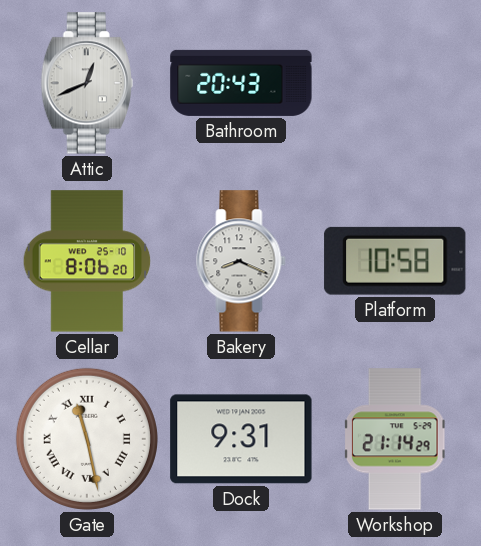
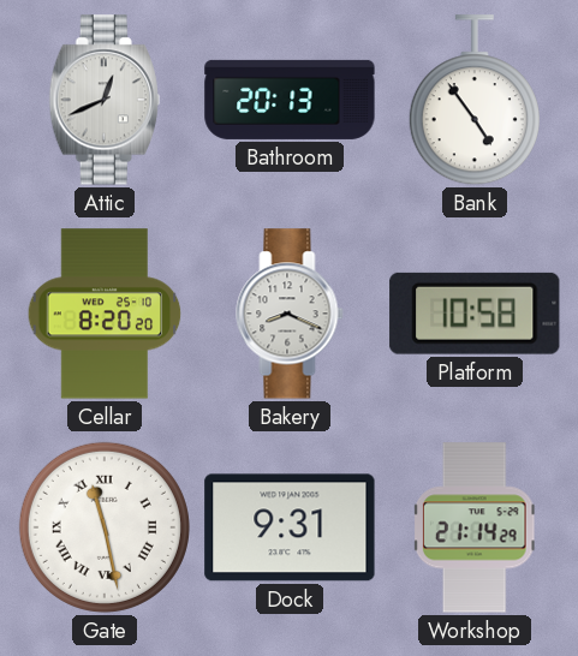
Bathroom: 20:43 -> 20:13 (290, 100)
Bank: none -> 4:54 (475, 101)
Cellar: 8:06 -> 8:20 (105, 314)
